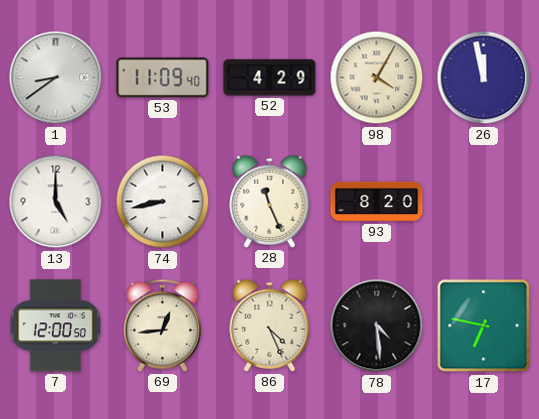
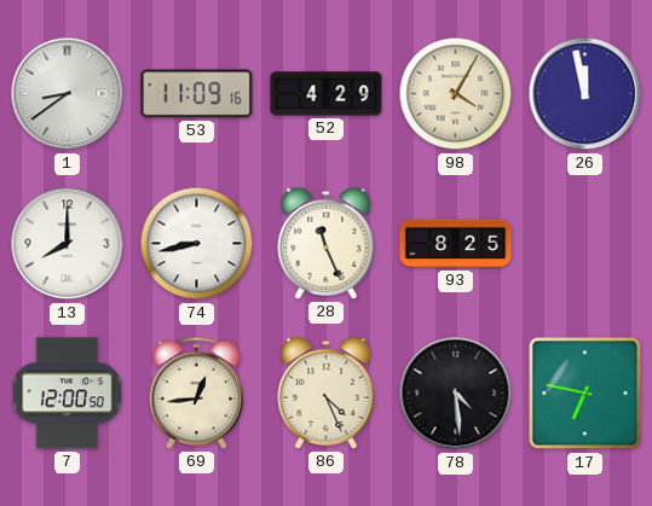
53: 11:09:40 -> 11:09:16 (197, 94)
13: 5:00 -> 8:00 (68, 244)
93: 8:20 -> 8:25 (456, 244)
